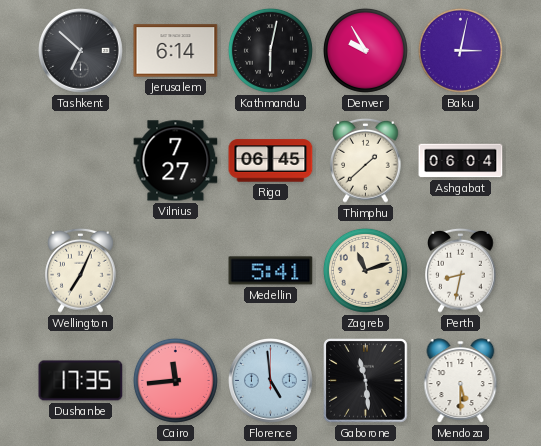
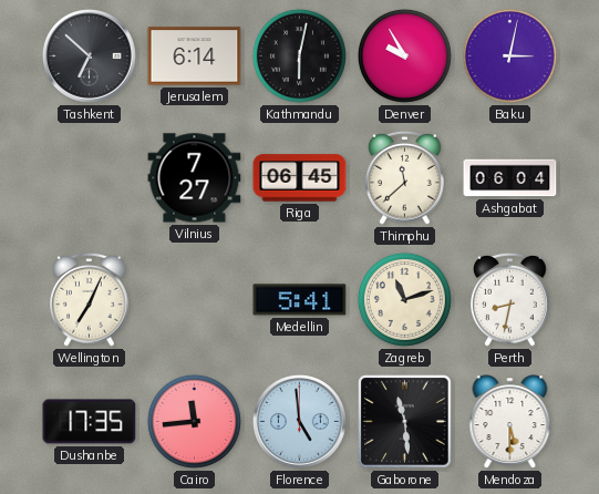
Thimphu: 1:38 -> 11:38 (405, 177)
